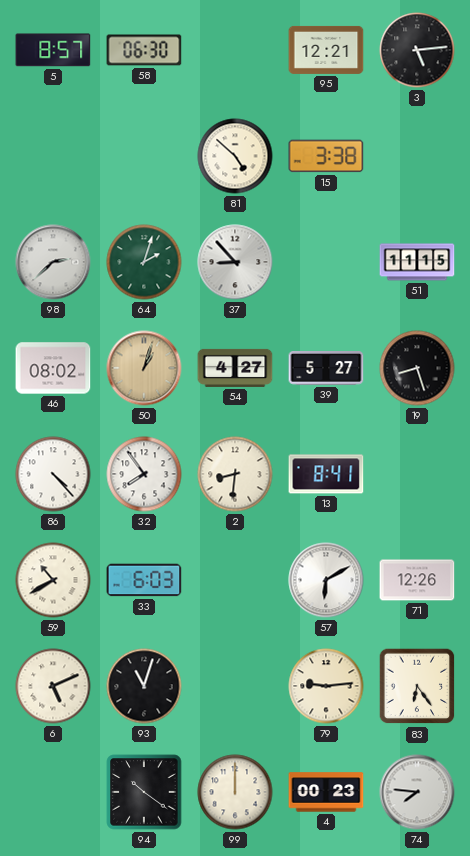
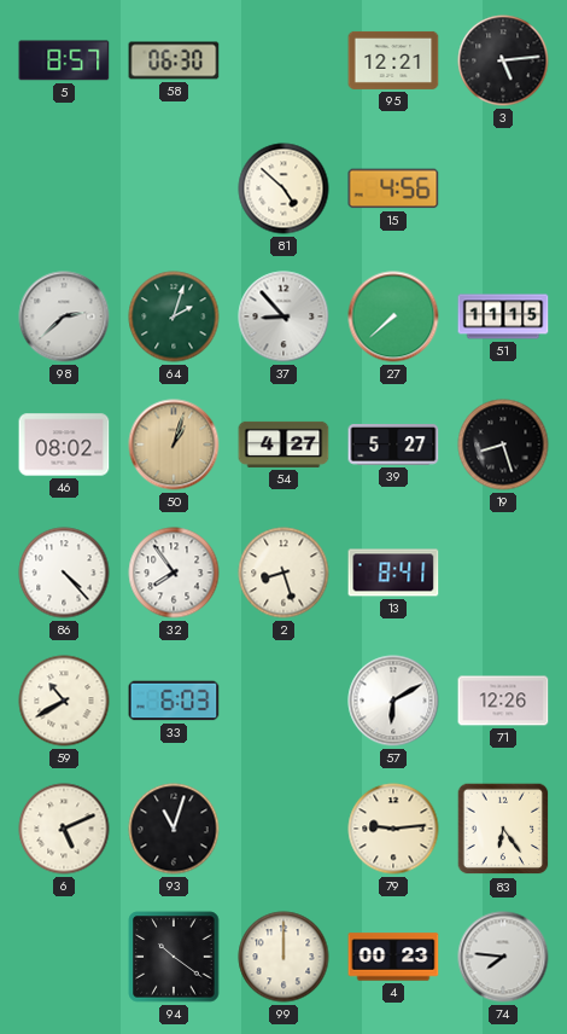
15: 3:38 -> 4:56 (393, 188)
27: none -> 7:38 (393, 316)
2: 8:31 -> 8:27 (283, 573)
